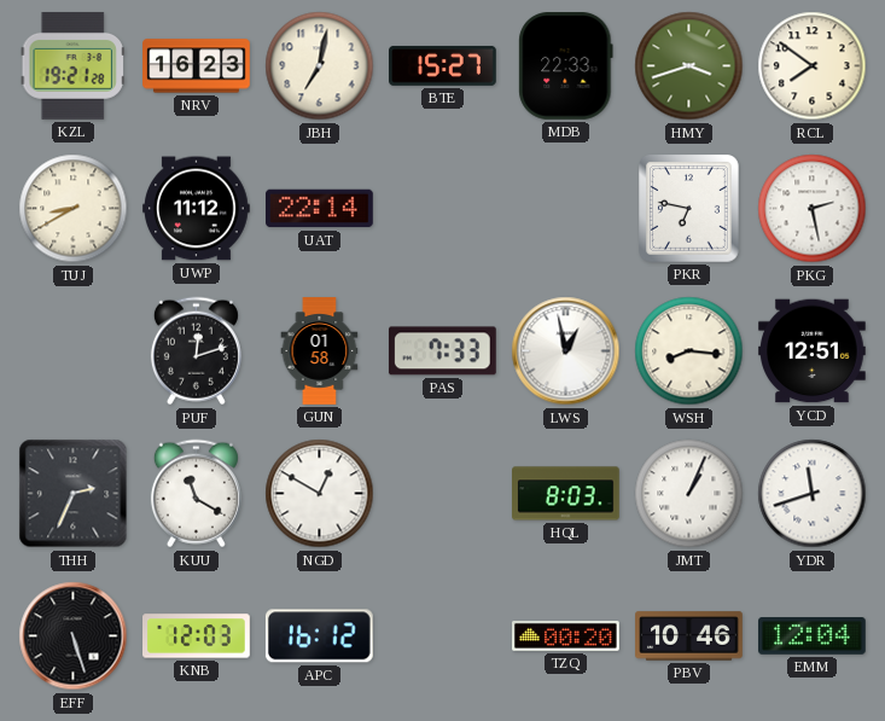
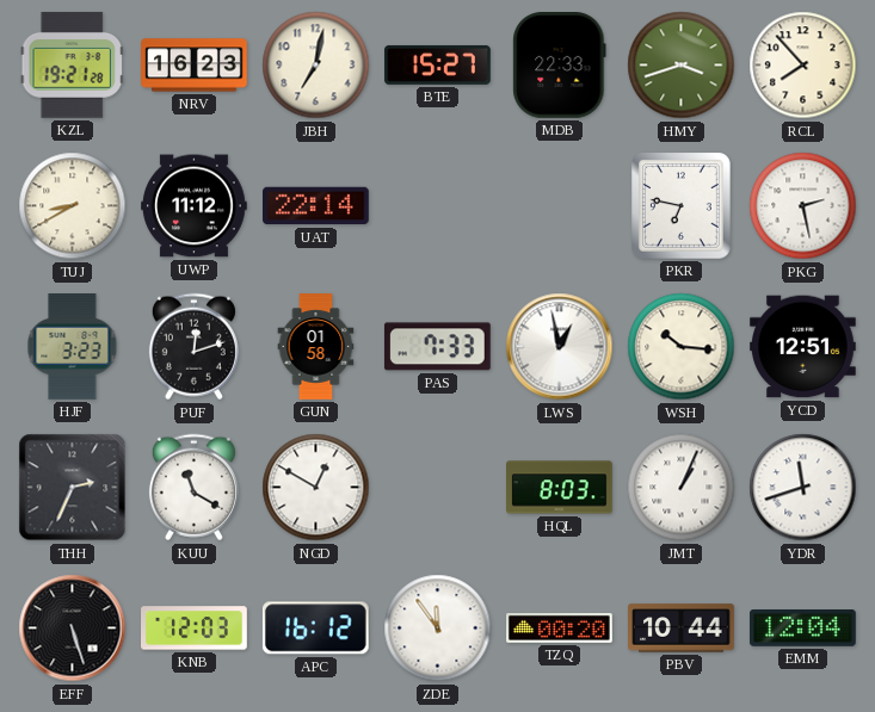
RCL: 7:51 -> 7:53 (803, 66)
HJF: none -> 3:23 (73, 347)
WSH: 8:16 -> 10:16 (682, 347)
ZDE: none -> 11:54 (438, 629)
PBV: 10:46 -> 10:44 (682, 629)
